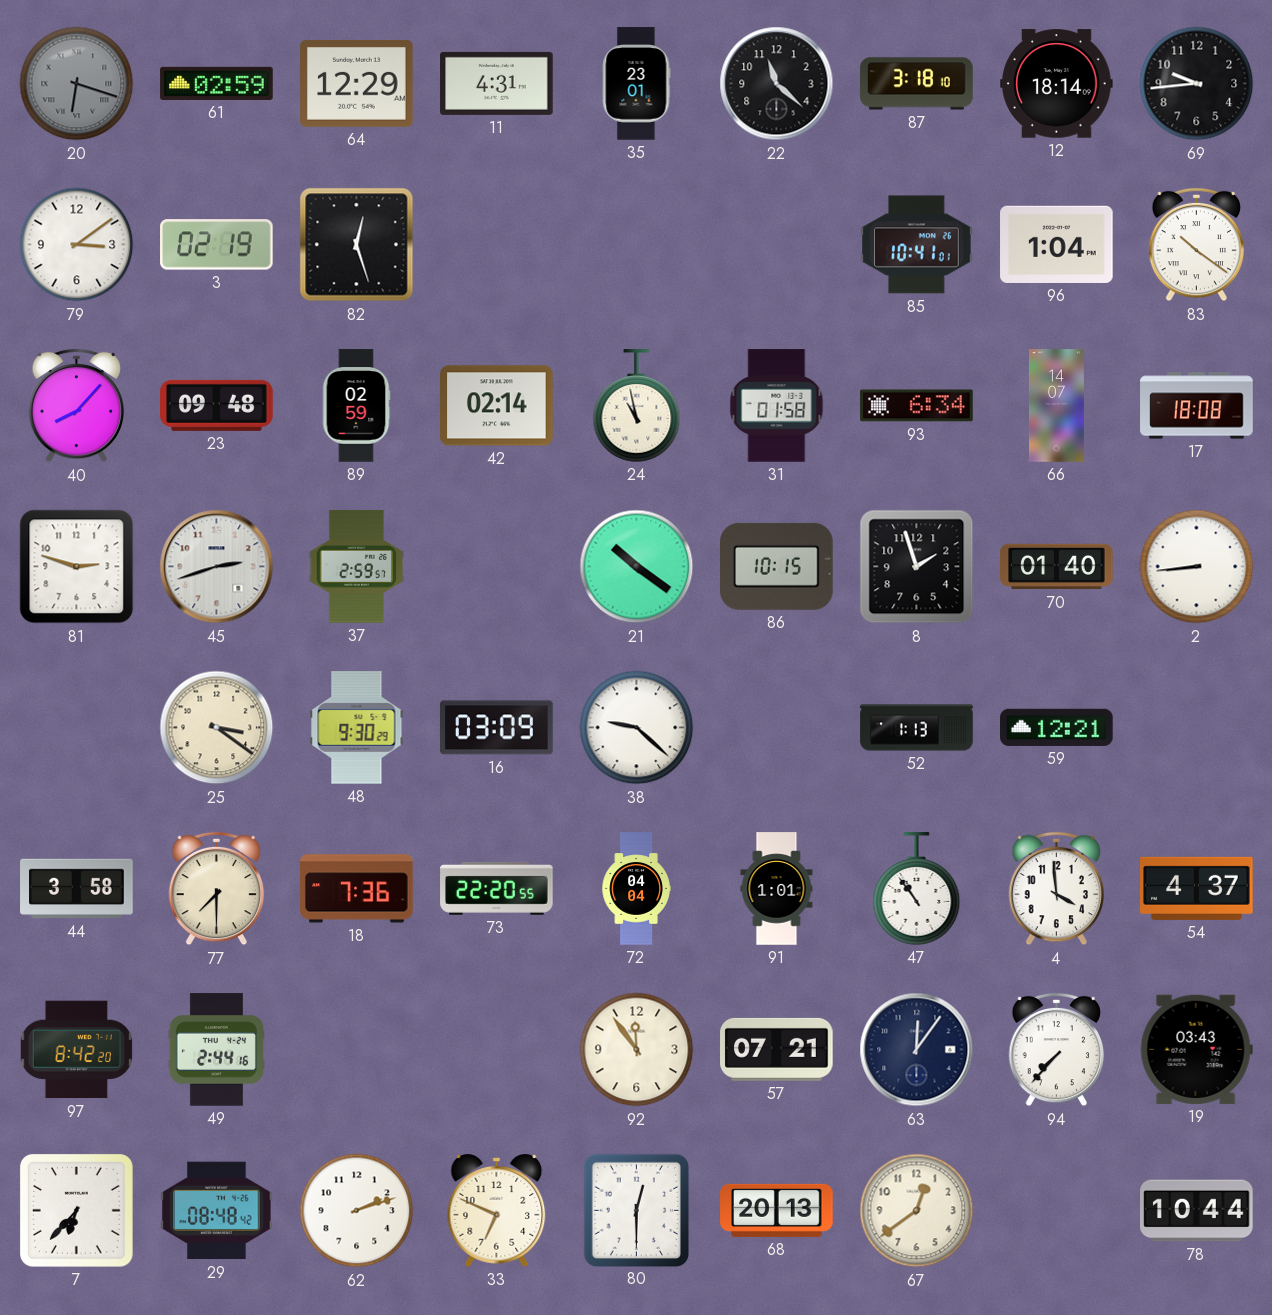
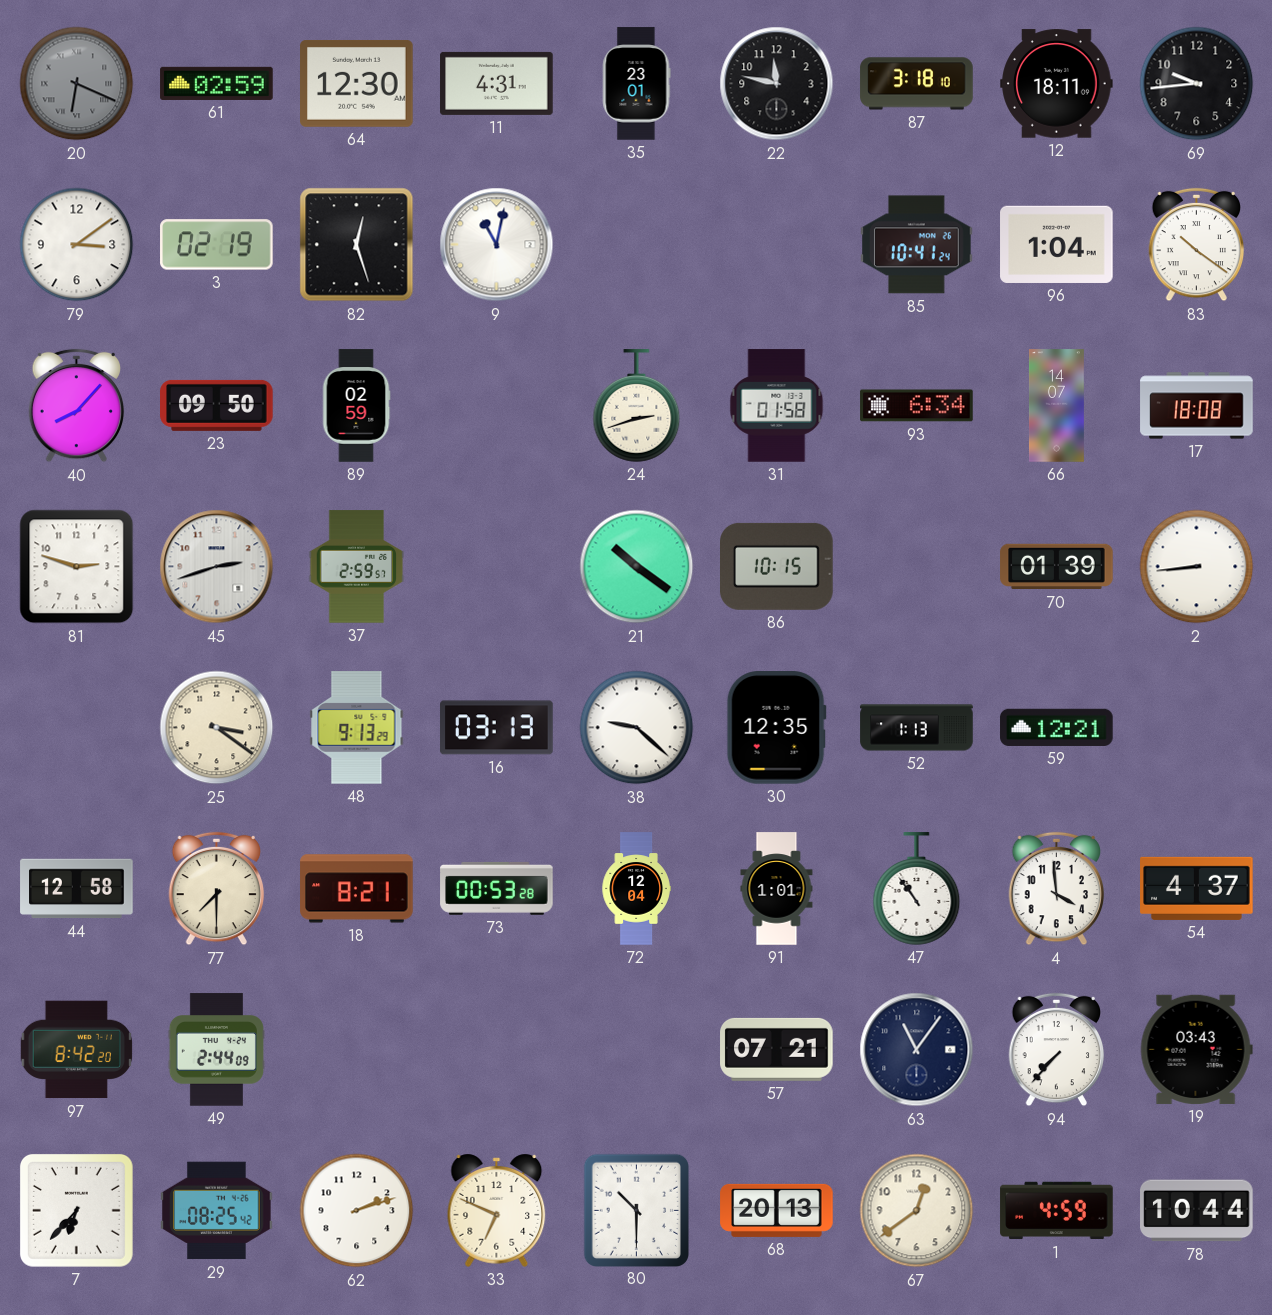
20: 6:18 -> 6:19 (77, 84)
64: 12:29 -> 12:30 (357, 83)
22: 11:22 -> 11:47 (777, 84)
12: 18:14 -> 18:11 (1057, 84)
9: none -> 11:02 (497, 245)
85: 10:41:01 -> 10:41:24 (917, 245)
23: 09:48 -> 09:50 (217, 405)
42: 02:14 -> none (497, 406)
24: 10:58 -> 2:42 (637, 406)
8: 1:57 -> none (917, 567)
70: 01:40 -> 01:39 (1057, 567)
48: 9:30 -> 9:13 (357, 728)
16: 03:09 -> 03:13 (497, 728)
30: none -> 12:35 (776, 728)
44: 3:58 -> 12:58 (77, 889)
18: 7:36 -> 8:21 (357, 889)
73: 22:20 -> 00:53 (497, 888)
72: 04:04 -> 12:04 (636, 889)
49: 2:44:16 -> 2:44:09 (216, 1050)
92: 11:54 -> none (637, 1050)
63: 12:06 -> 11:06 (917, 1050)
29: 08:48 -> 08:25 (217, 1211)
80: 12:30 -> 10:30 (636, 1210)
1: none -> 4:59 (1057, 1211)
